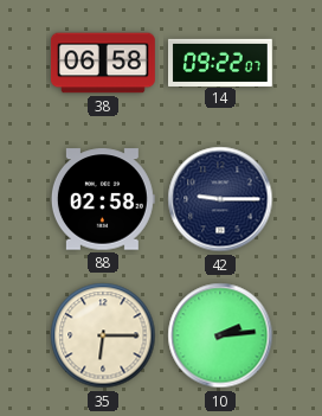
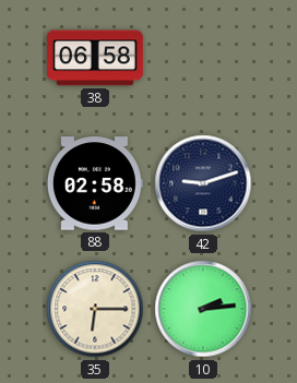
14: 09:22 -> none (221, 62)
42: 9:15 -> 9:12 (203, 183)
